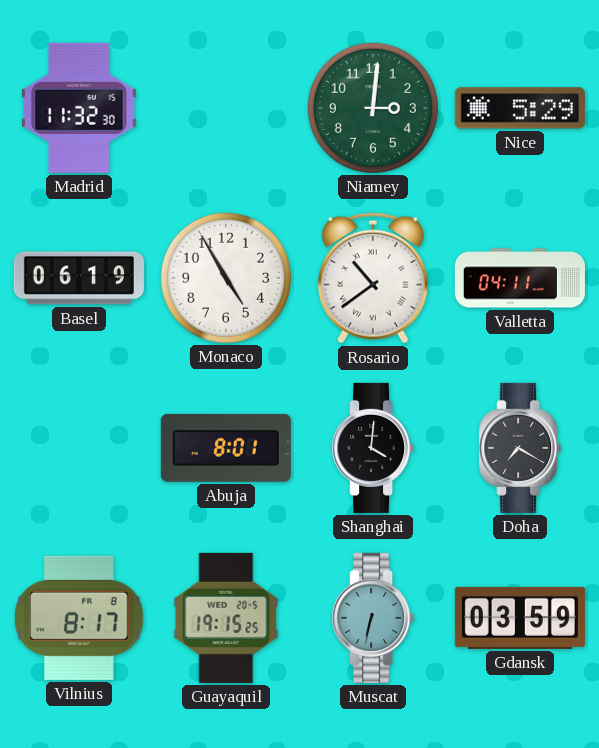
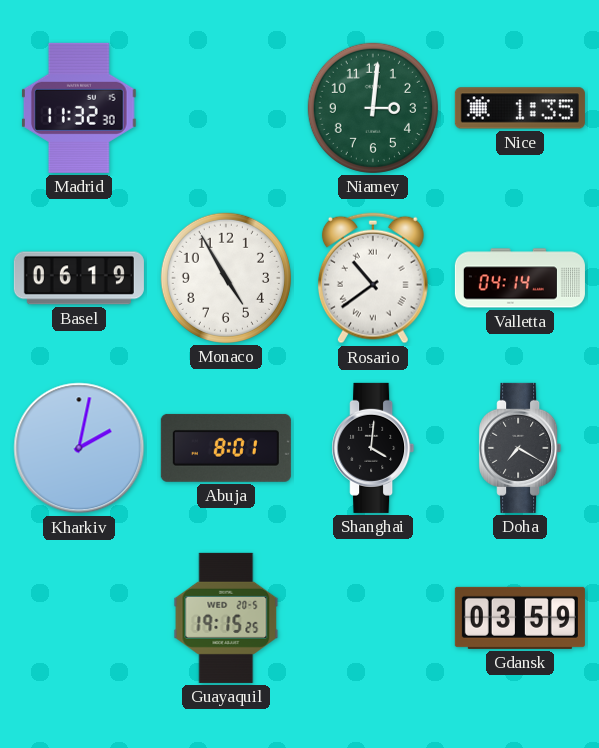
Nice: 5:29 -> 1:35 (520, 108)
Valletta: 04:11 -> 04:14 (520, 278)
Kharkiv: none -> 2:02 (79, 448)
Vilnius: 8:17 -> none (79, 618)
Muscat: 6:32 -> none (373, 618)
